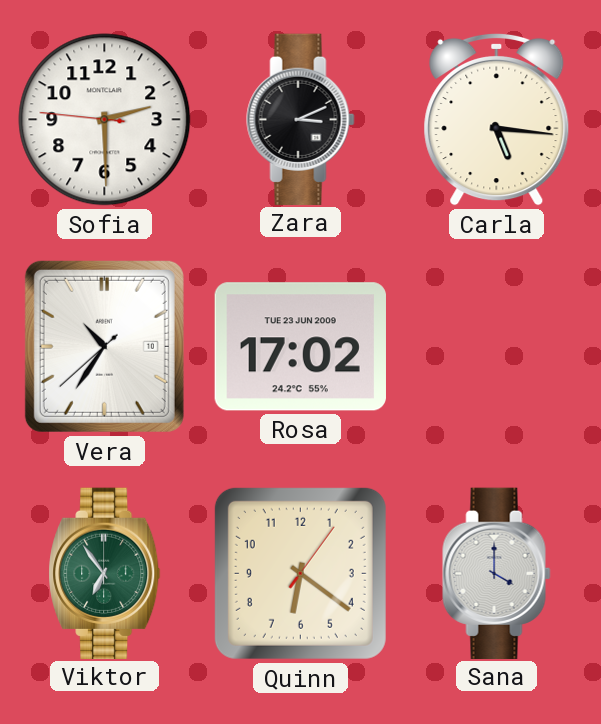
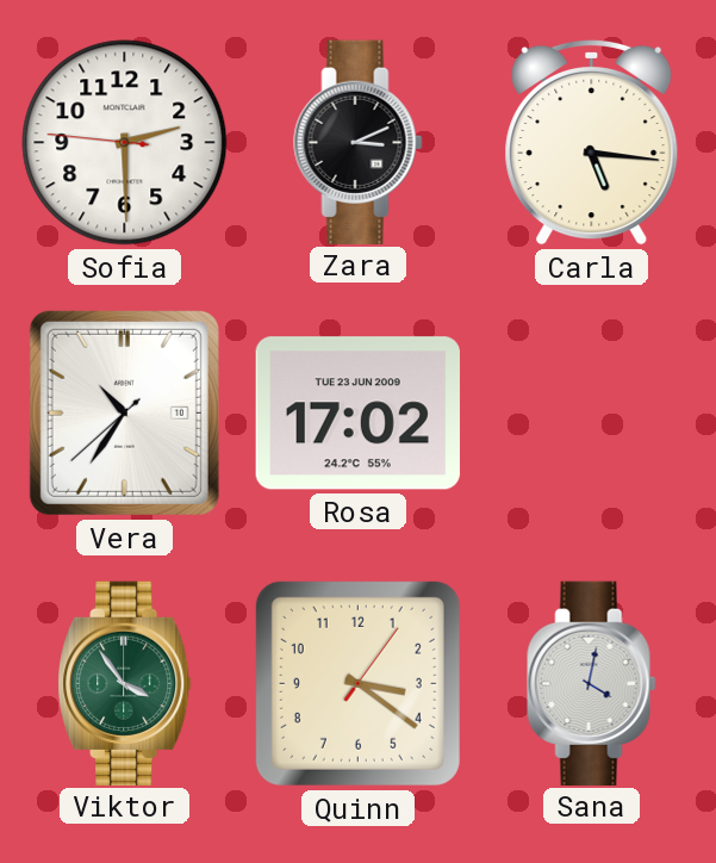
Viktor: 6:54 -> 3:54 (125, 683)
Quinn: 6:21 -> 3:21 (357, 683)
Sana: 4:00 -> 4:02 (592, 683)
